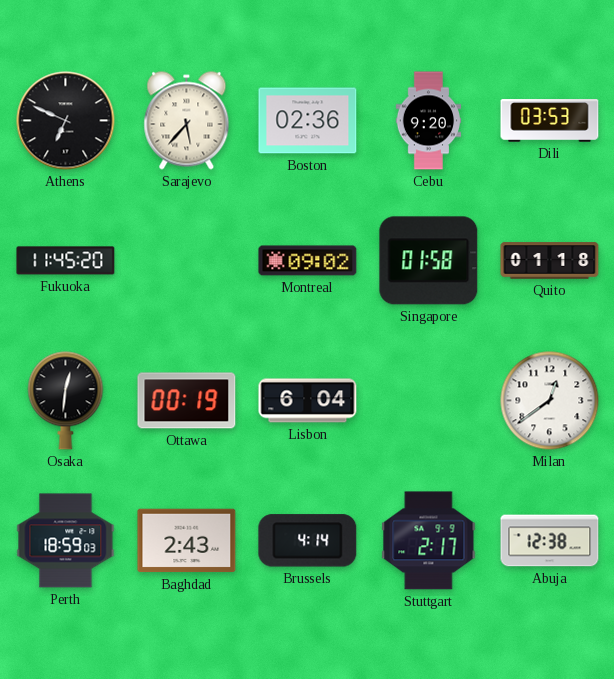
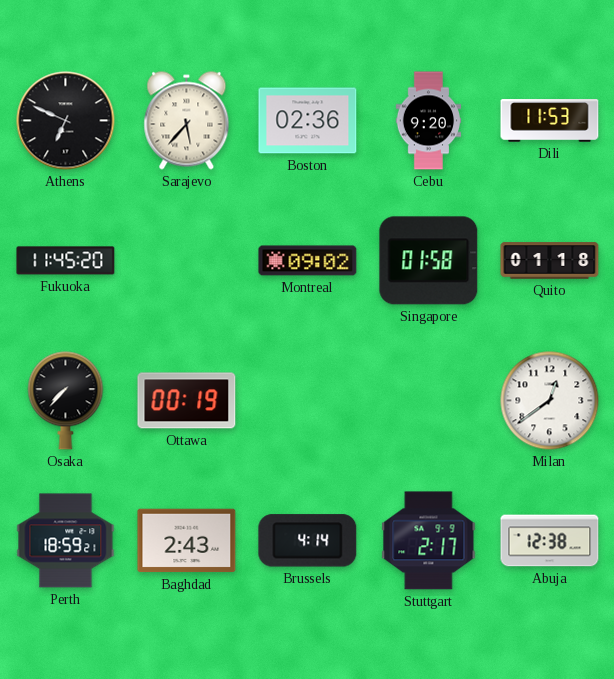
Dili: 03:53 -> 11:53 (550, 121)
Osaka: 12:31 -> 7:37 (66, 401)
Lisbon: 6:04 -> none (308, 401)
Perth: 18:59:03 -> 18:59:21 (66, 541)
